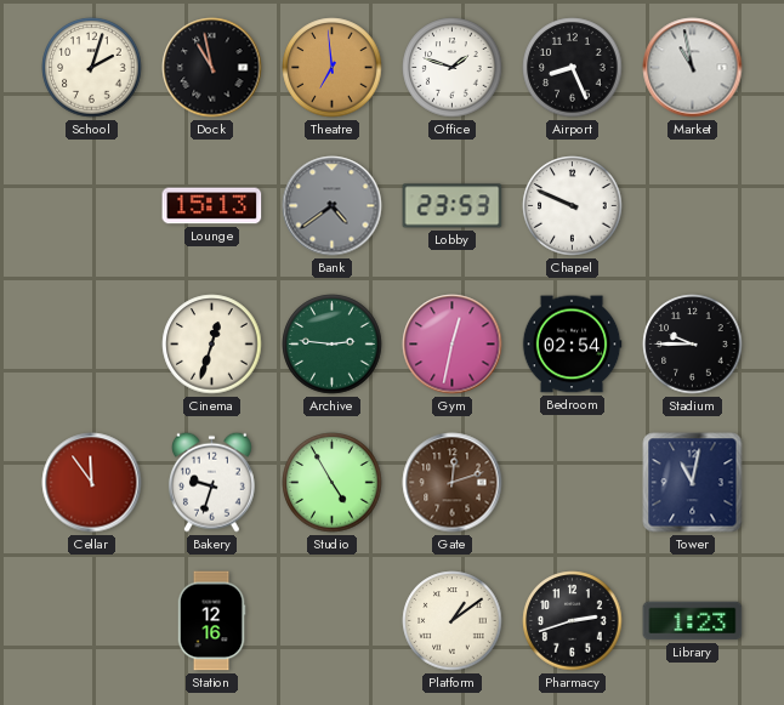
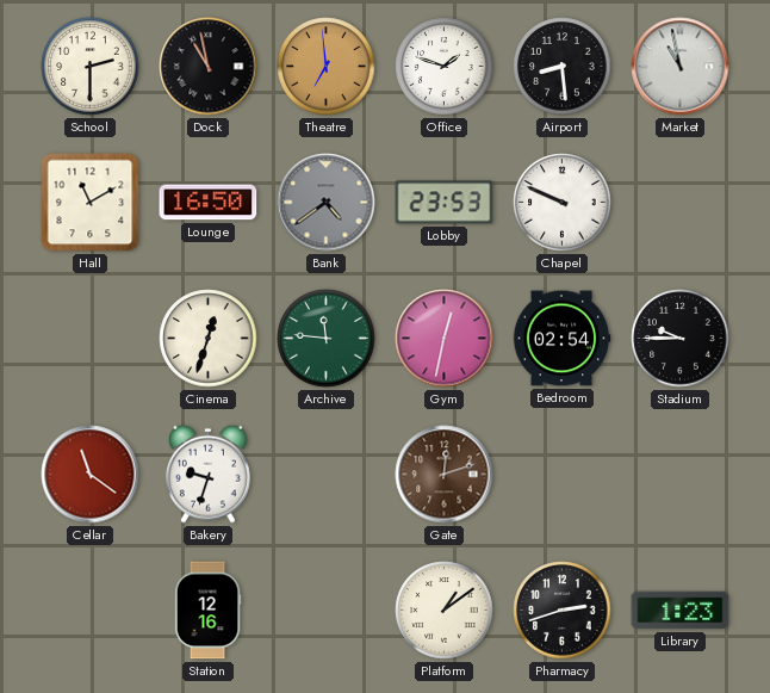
School: 2:03 -> 2:30 (91, 67)
Airport: 8:26 -> 8:29 (563, 67)
Hall: none -> 11:10 (91, 203)
Lounge: 15:13 -> 16:50 (209, 203)
Archive: 2:46 -> 11:46 (327, 339)
Cellar: 11:54 -> 11:21 (91, 475)
Studio: 4:55 -> none (333, 483)
Tower: 11:02 -> none (693, 483)
